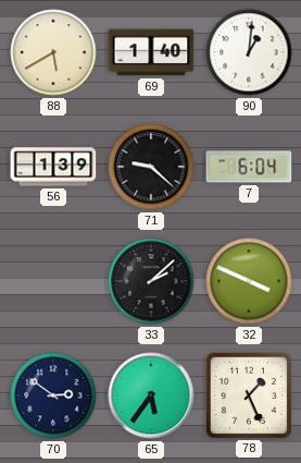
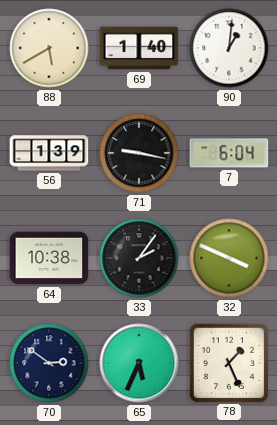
71: 9:22 -> 9:17 (139, 153)
64: none -> 10:38 (49, 258)
33: 2:08 -> 2:06 (139, 258)
65: 5:36 -> 5:34 (139, 363)
